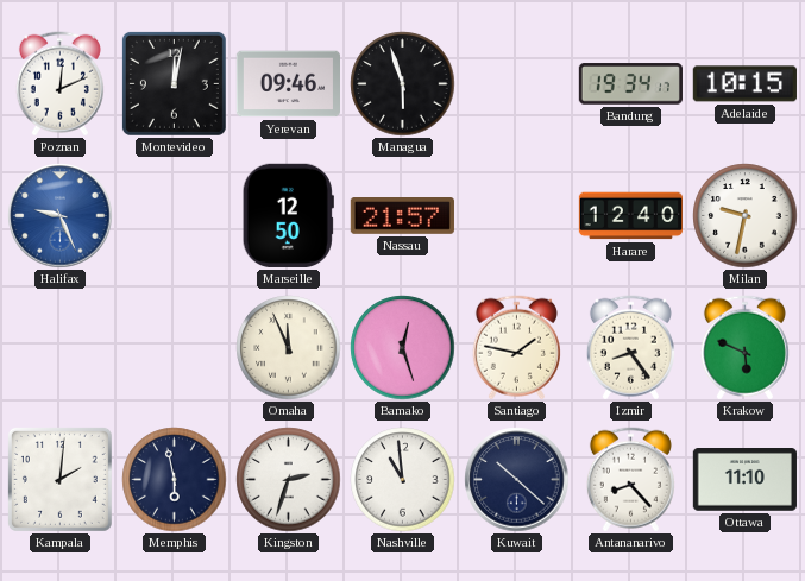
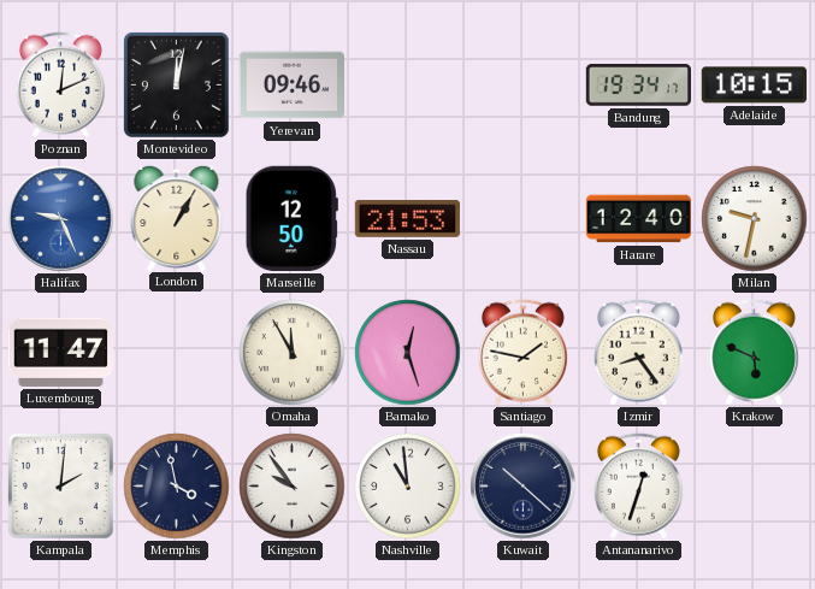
Managua: 5:57 -> none (403, 84)
London: none -> 1:05 (177, 217)
Nassau: 21:57 -> 21:53 (407, 219)
Luxembourg: none -> 11:47 (60, 352)
Omaha: 11:56 -> 11:55 (293, 353)
Memphis: 5:58 -> 3:58 (177, 487)
Kingston: 2:33 -> 9:54 (293, 487)
Antananarivo: 8:23 -> 12:33 (638, 487)
Ottawa: 11:10 -> none (744, 480)
